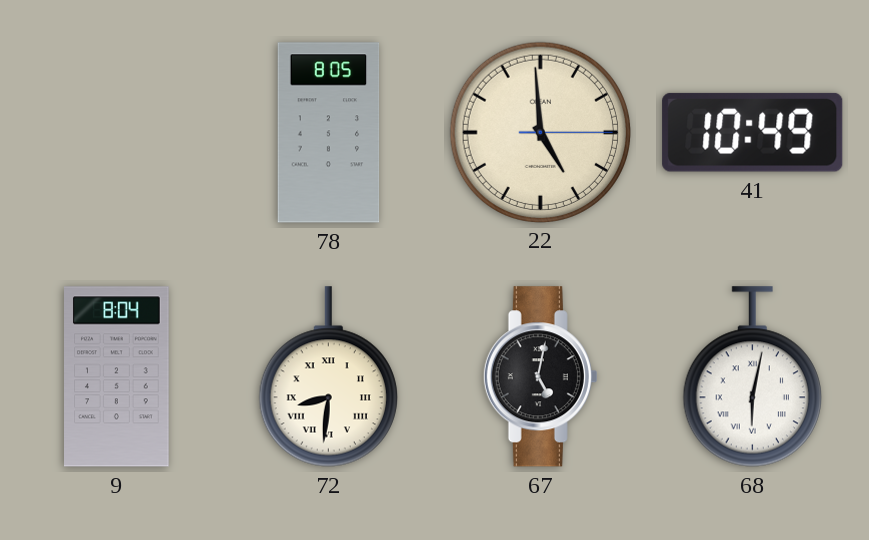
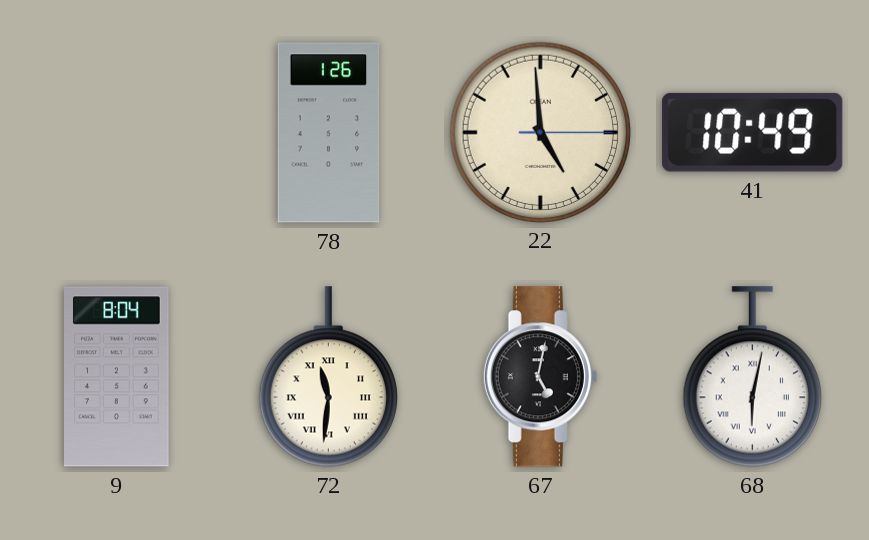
78: 8:05 -> 1:26 (329, 133)
72: 8:31 -> 11:31 (328, 377)
